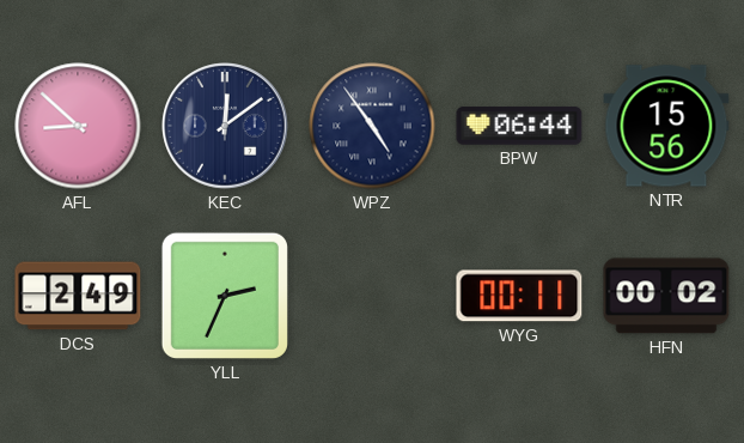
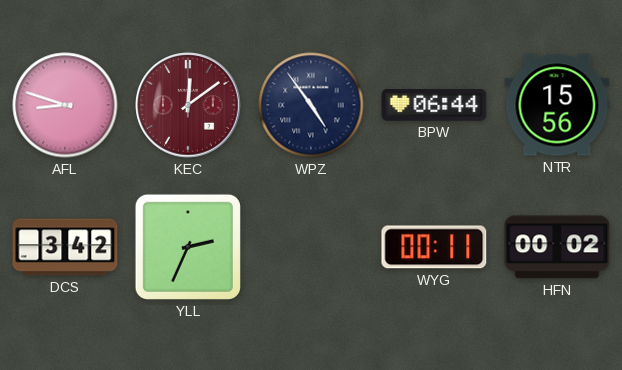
AFL: 8:52 -> 8:48 (65, 105)
KEC dial: navy -> burgundy (188, 105)
DCS: 2:49 -> 3:42 (65, 247)
